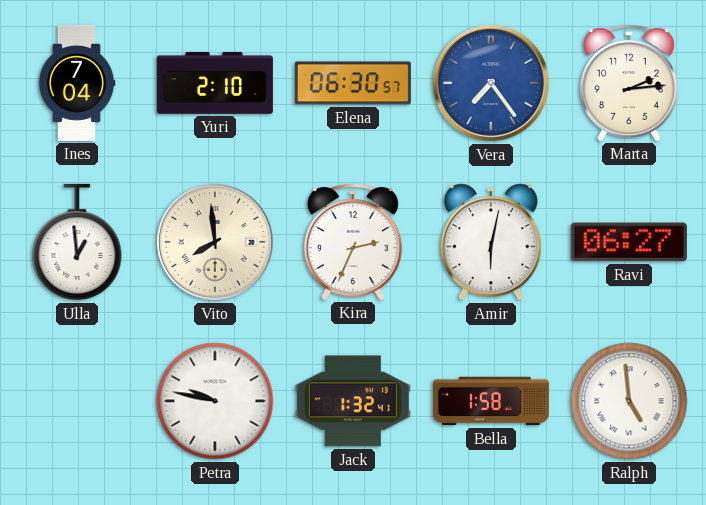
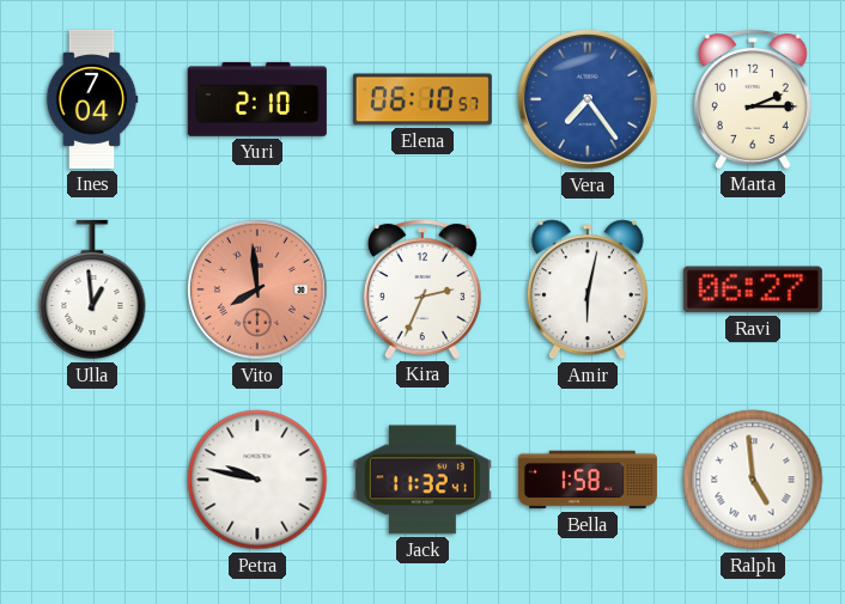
Elena: 06:30 -> 06:10 (423, 99)
Marta: 2:14 -> 2:15 (753, 99)
Vito dial: cream -> salmon (257, 289)
Jack: 1:32 -> 11:32 (423, 480)
